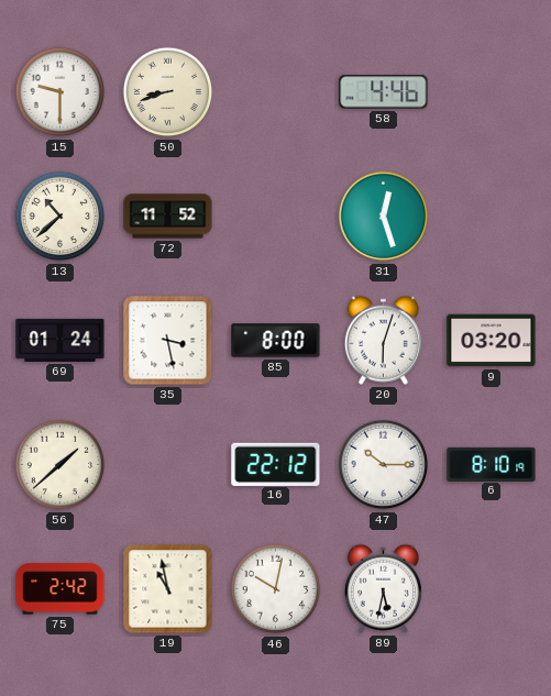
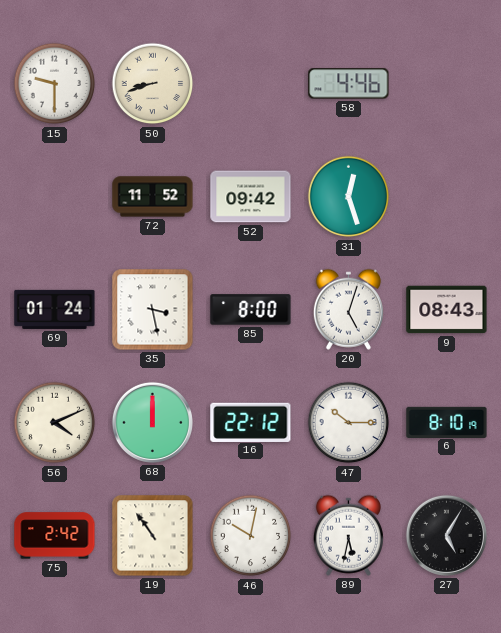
13: 10:38 -> none (60, 217)
52: none -> 09:42 (251, 197)
20: 6:03 -> 5:03 (348, 309)
9: 03:20 -> 08:43 (447, 310)
56: 1:38 -> 4:11 (55, 423)
68: none -> 12:00 (152, 422)
19: 10:58 -> 10:54 (153, 536)
27: none -> 5:05 (446, 535)
